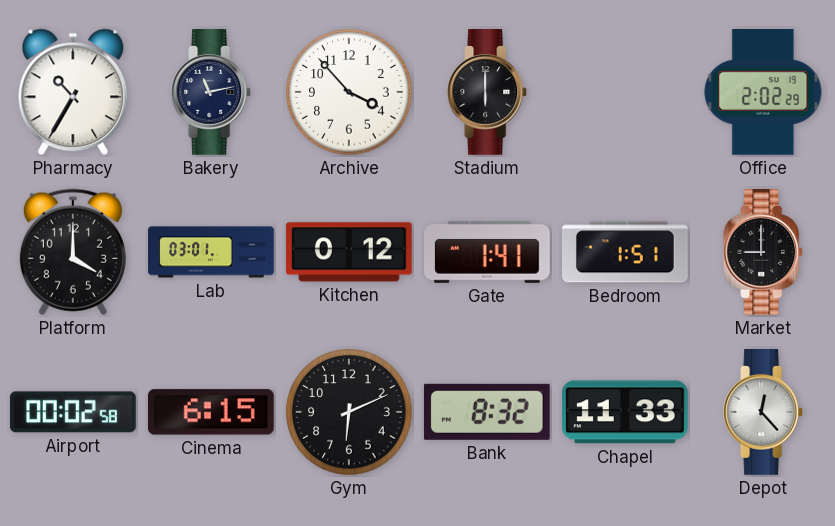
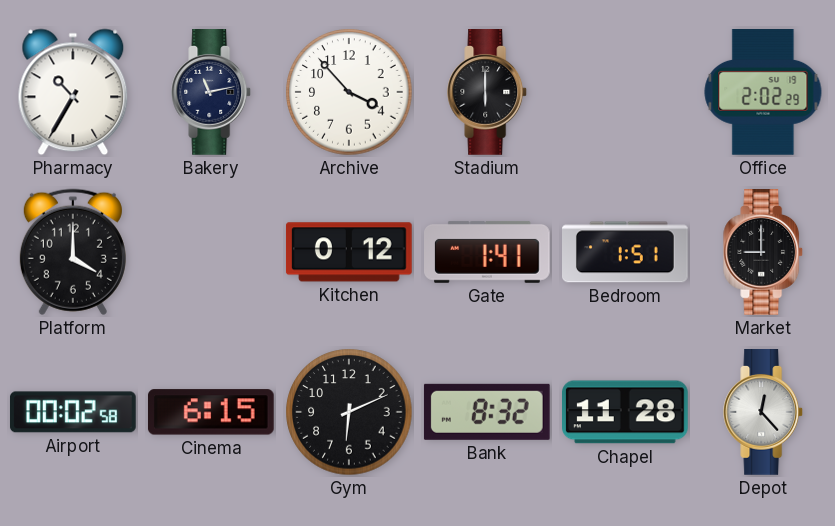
Lab: 03:01 -> none (211, 252)
Chapel: 11:33 -> 11:28 (626, 412)
